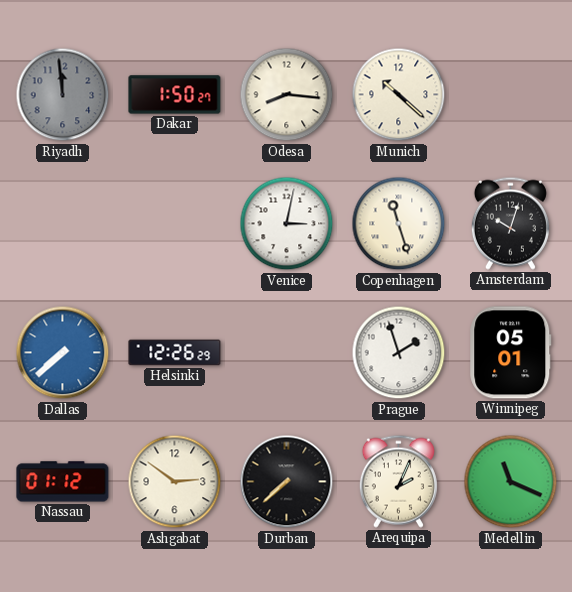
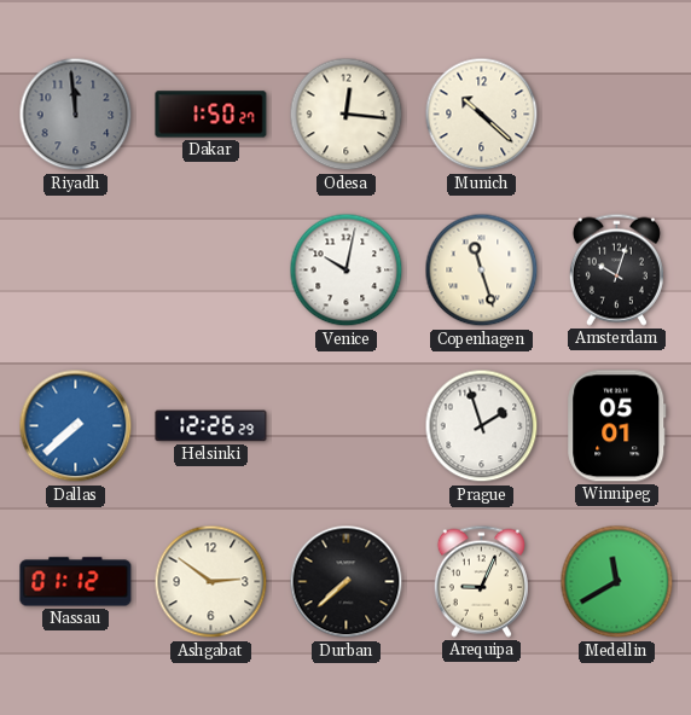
Odesa: 8:16 -> 12:16 (347, 115)
Venice: 3:02 -> 10:02 (347, 271)
Arequipa: 2:04 -> 9:04 (481, 581)
Medellin: 11:19 -> 11:40 (617, 582)
